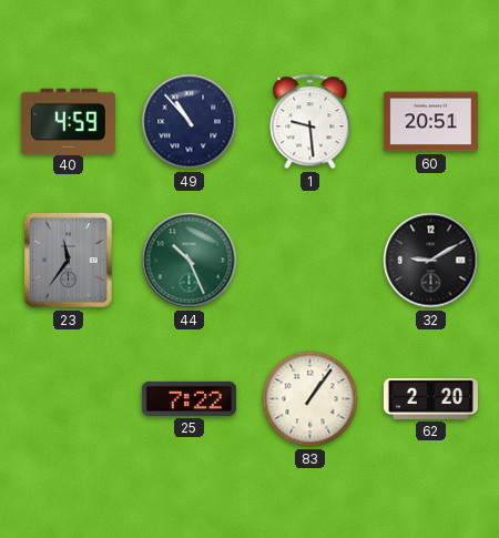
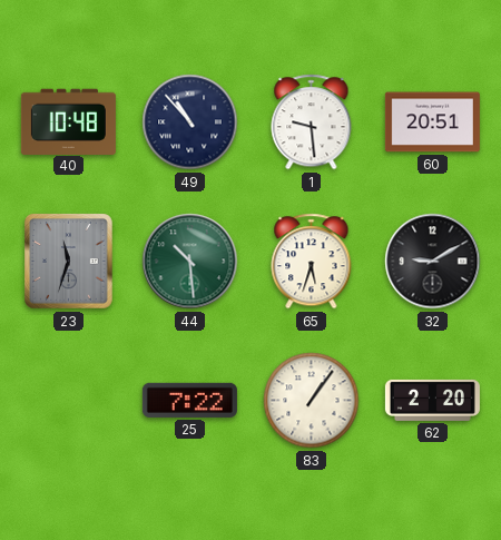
40: 4:59 -> 10:48 (68, 121)
23: 11:36 -> 11:33 (69, 262)
44: 10:26 -> 10:29 (190, 262)
65: none -> 5:33 (312, 262)
